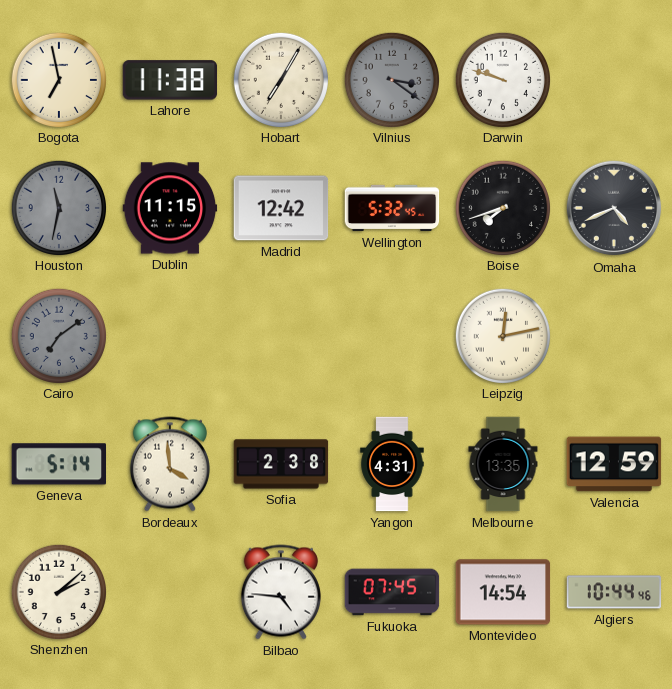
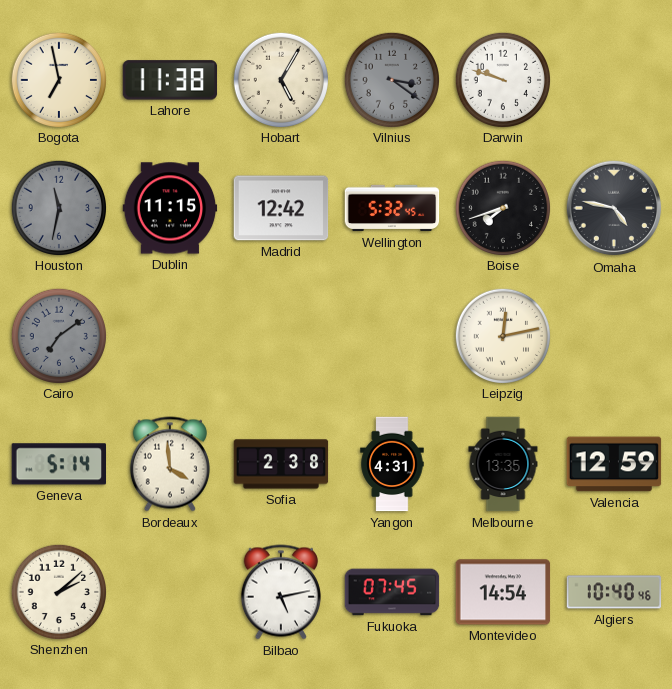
Hobart: 7:05 -> 5:05 (280, 79)
Omaha: 4:41 -> 4:47 (614, 208)
Bilbao: 4:46 -> 5:13 (281, 592)
Algiers: 10:44 -> 10:40 (614, 592)
